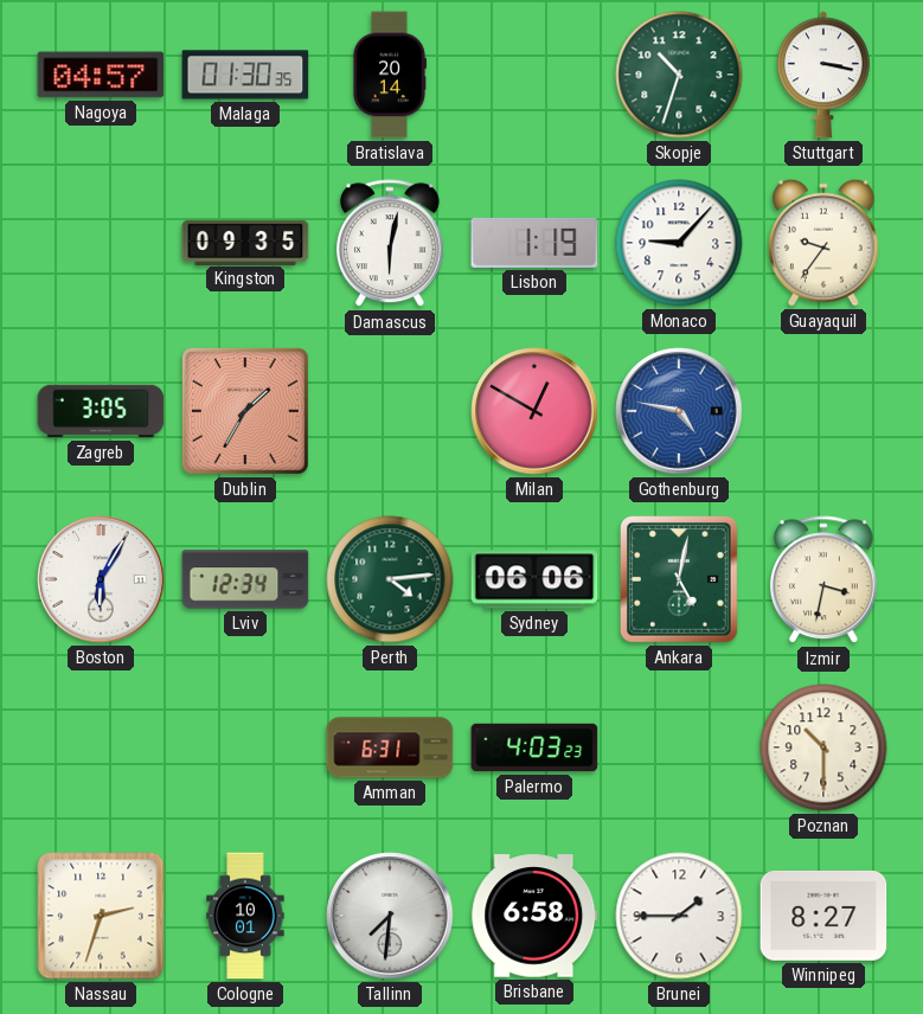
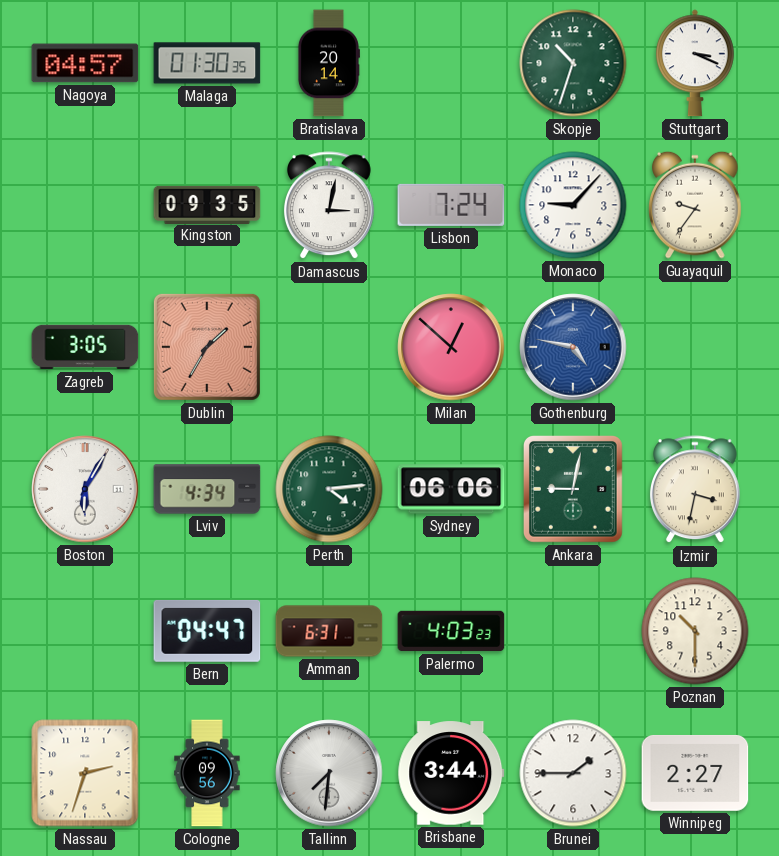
Stuttgart: 3:17 -> 3:19 (695, 63)
Damascus: 6:02 -> 3:02 (329, 206)
Lisbon: 1:19 -> 7:24 (451, 205)
Milan: 12:50 -> 12:52 (451, 347)
Lviv: 12:34 -> 4:34 (207, 489)
Ankara: 5:02 -> 9:02 (573, 490)
Bern: none -> 04:47 (207, 631)
Cologne: 10:01 -> 09:56 (207, 773)
Brisbane: 6:58 -> 3:44 (451, 773)
Winnipeg: 8:27 -> 2:27 (695, 773)
